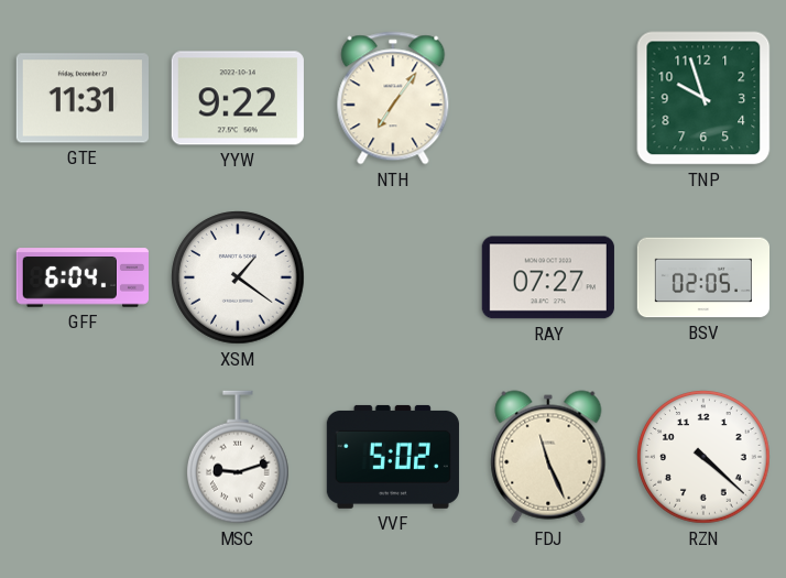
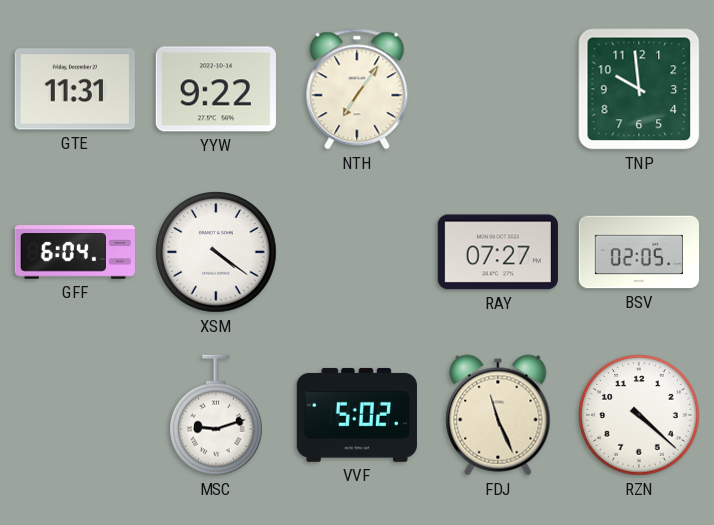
TNP: 9:57 -> 9:59 (639, 89)
XSM: 1:21 -> 4:21 (216, 252)
